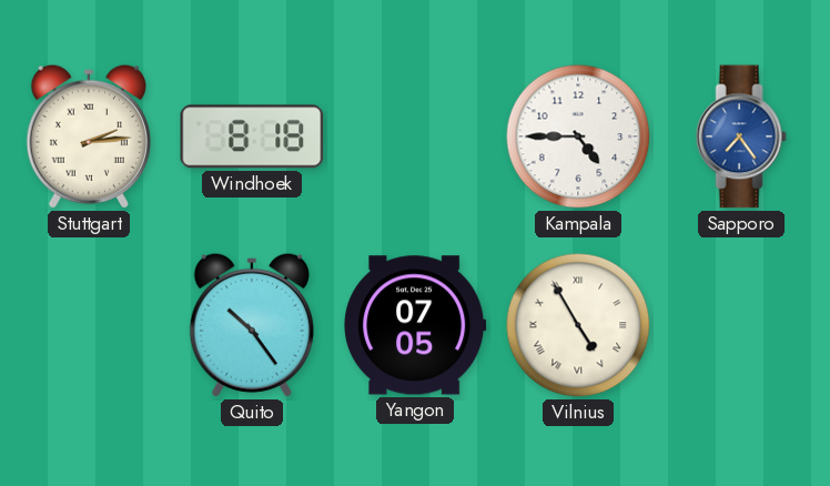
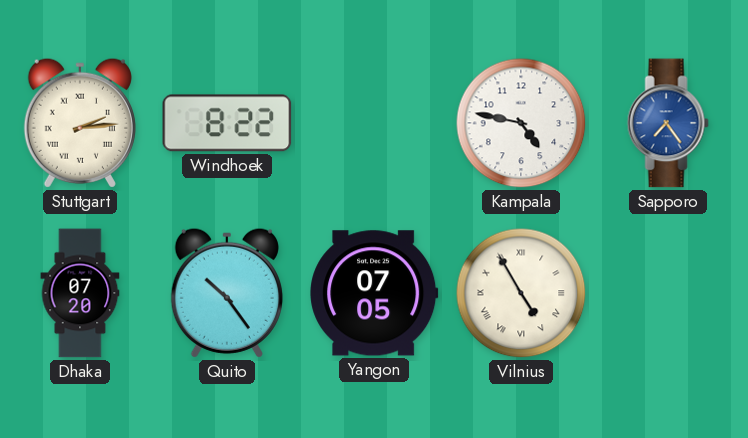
Windhoek: 8:18 -> 8:22 (227, 123)
Kampala: 4:45 -> 4:47 (521, 123)
Dhaka: none -> 07:20 (80, 293)
